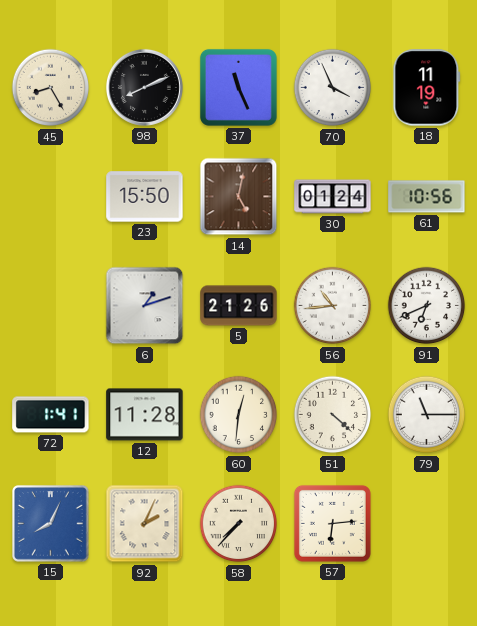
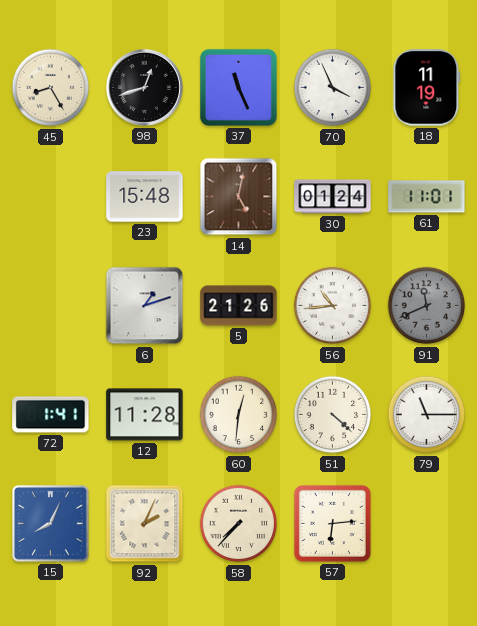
98: 8:11 -> 12:42 (144, 87)
23: 15:50 -> 15:48 (145, 197)
61: 10:56 -> 11:01 (427, 197)
91: 6:41 -> 11:41 (427, 306)
91 dial: white -> grey (427, 306)
